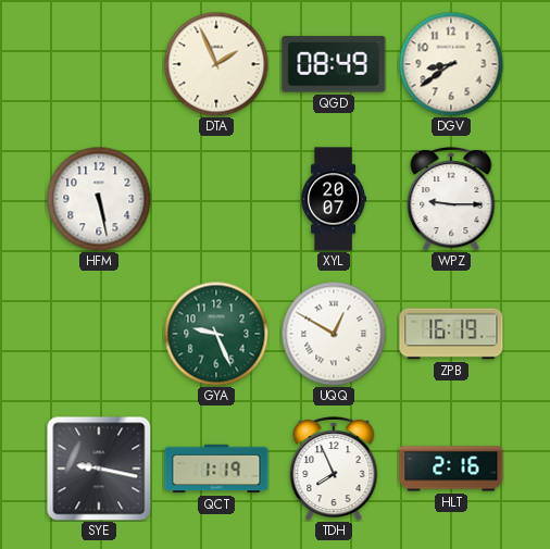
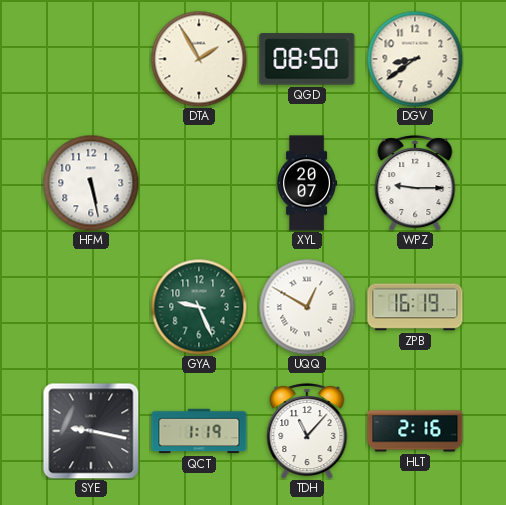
DTA: 1:56 -> 1:55 (199, 59)
QGD: 08:49 -> 08:50 (307, 59)
TDH: 7:56 -> 11:07 (307, 431)
